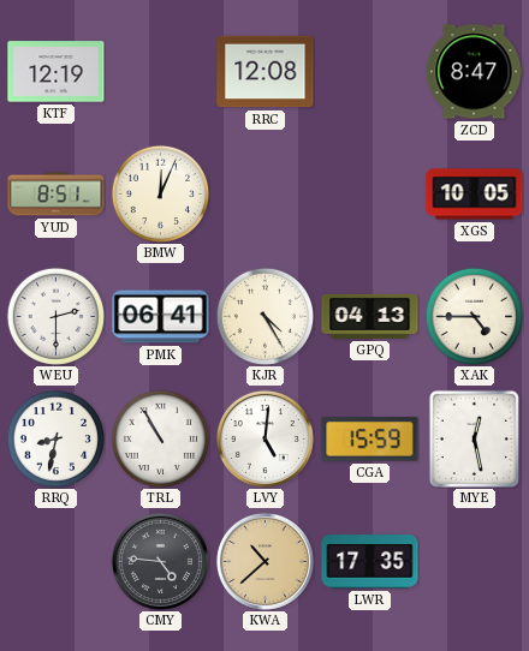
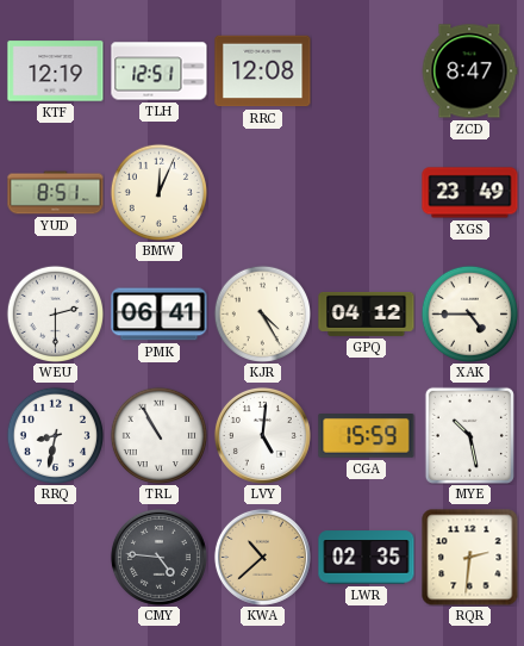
TLH: none -> 12:51 (160, 72)
XGS: 10:05 -> 23:49 (470, 193)
GPQ: 04:13 -> 04:12 (367, 313)
MYE: 12:28 -> 10:28 (469, 435)
LWR: 17:35 -> 02:35 (367, 558)
RQR: none -> 2:31 (470, 558)
